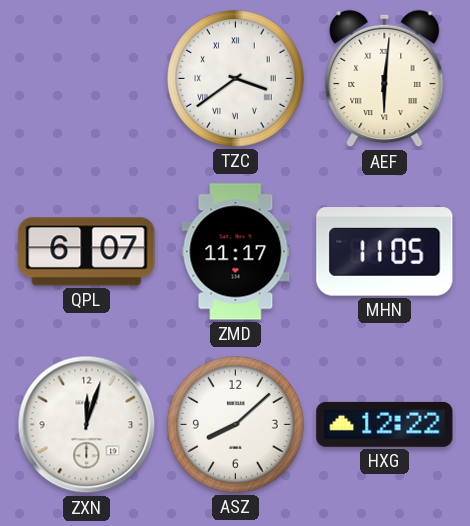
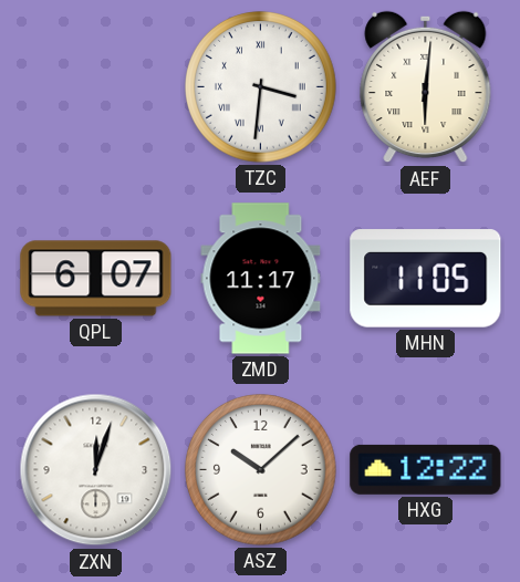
TZC: 3:39 -> 3:31 (261, 87)
ASZ: 8:08 -> 10:08 (261, 470)
